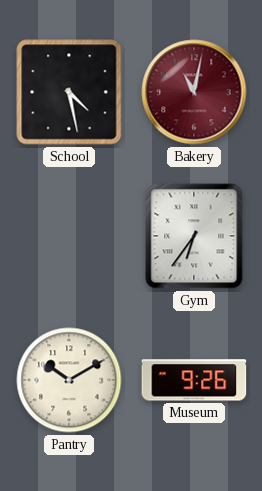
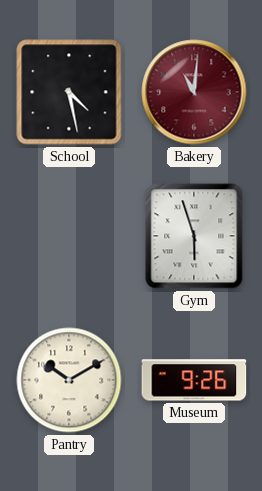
Bakery: 11:02 -> 11:01 (194, 92)
Gym: 6:36 -> 5:57 (194, 236)
